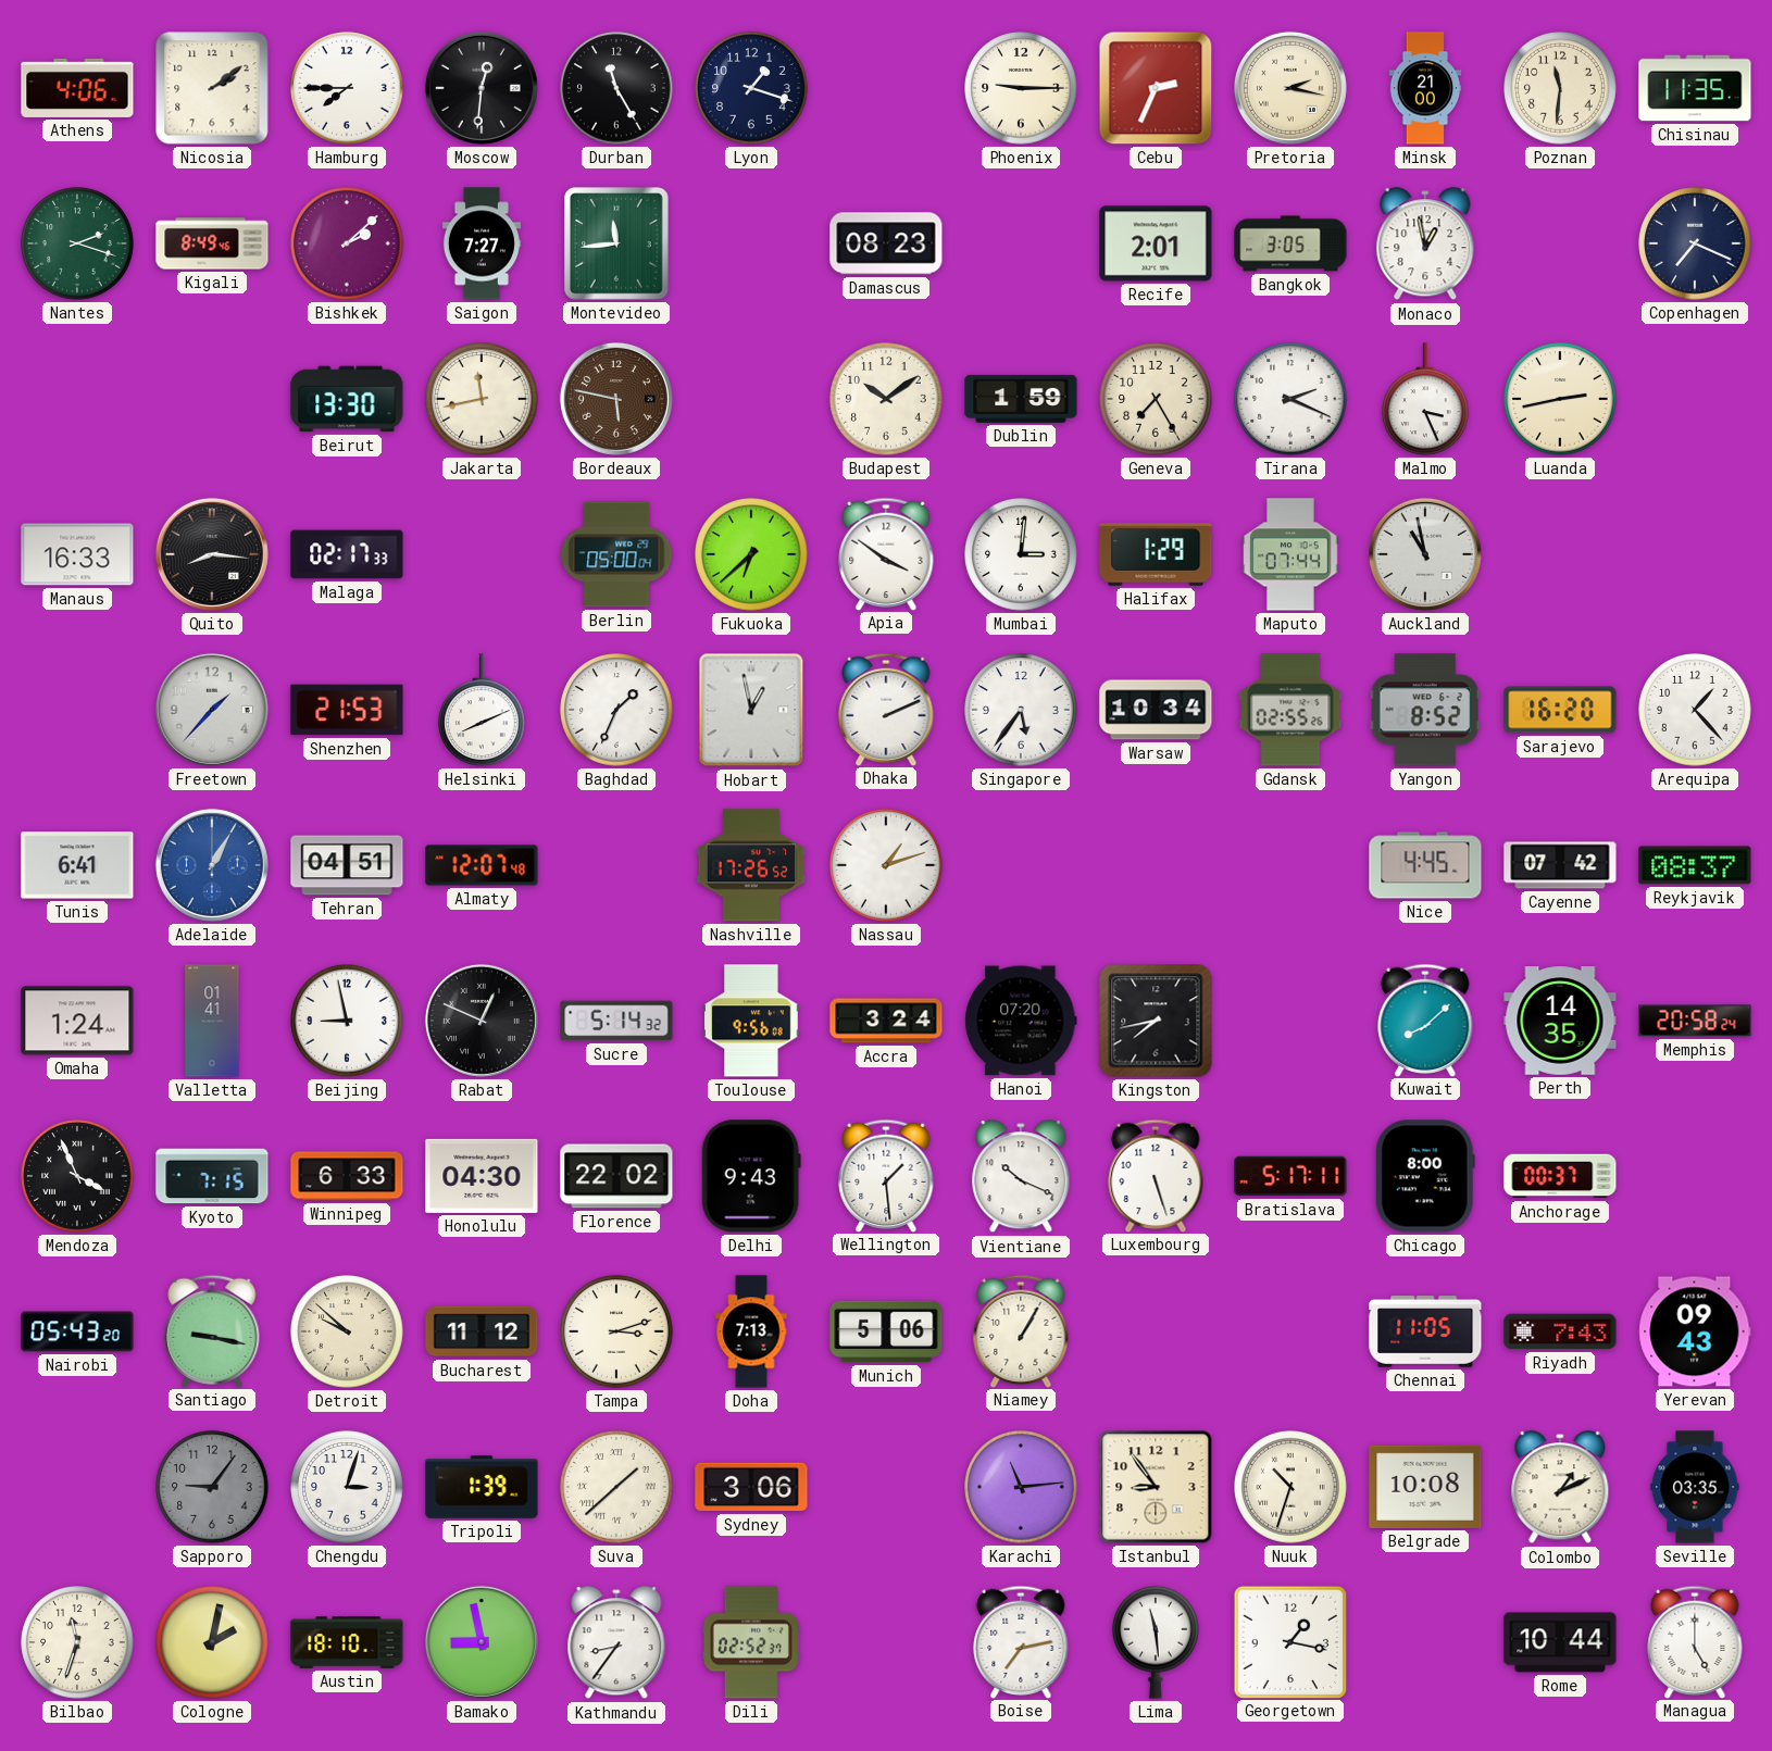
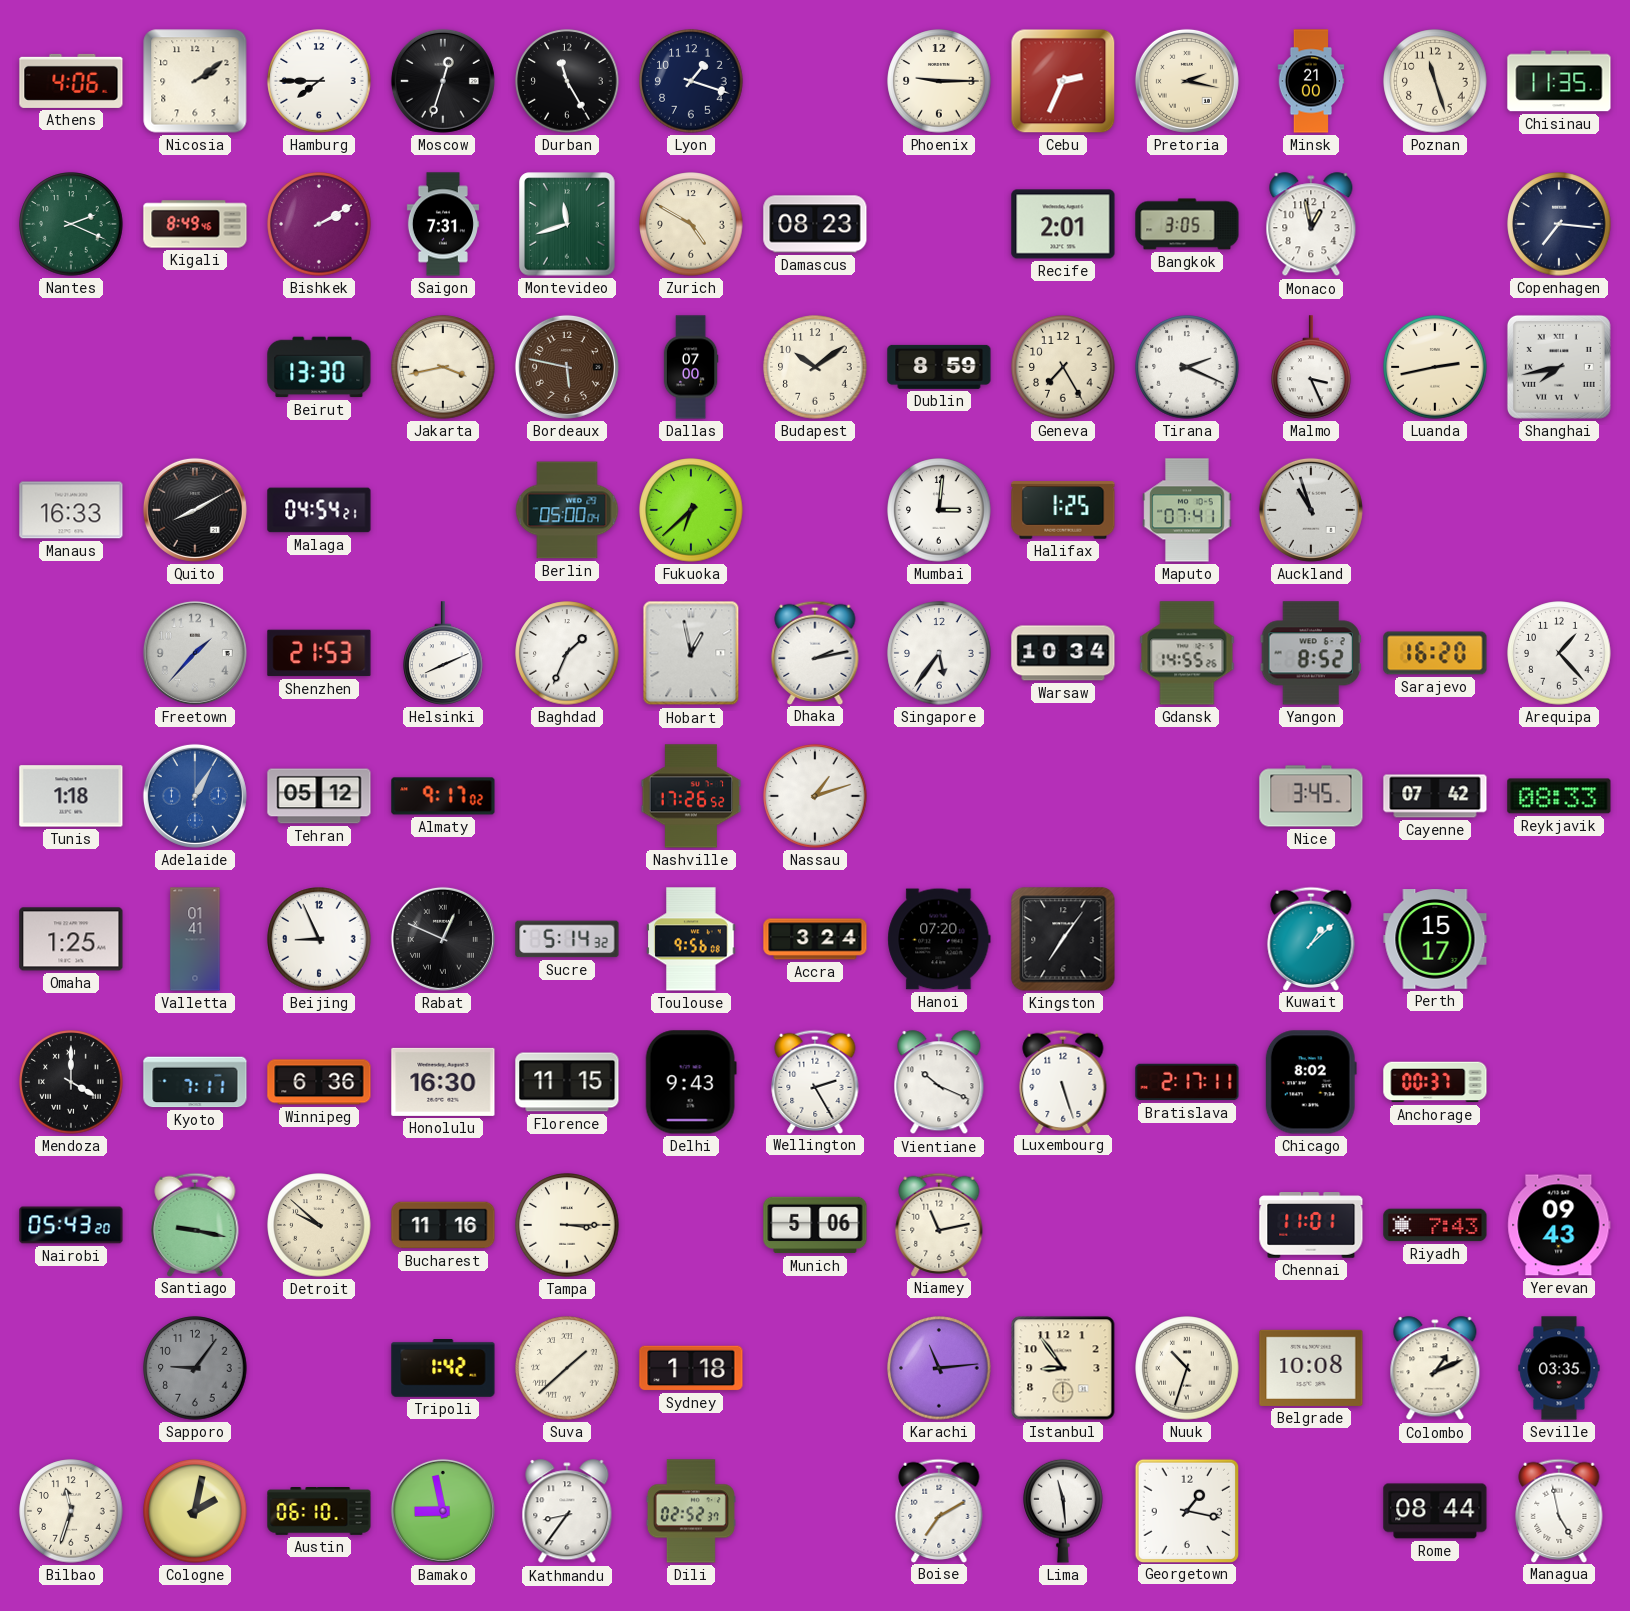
Moscow: 12:31 -> 12:33 (443, 81)
Poznan: 11:31 -> 11:27 (1435, 81)
Nantes: 2:18 -> 2:19 (71, 224)
Bishkek: 2:08 -> 2:10 (319, 224)
Saigon: 7:27 -> 7:31 (443, 224)
Montevideo: 11:44 -> 11:42 (567, 224)
Zurich: none -> 4:50 (691, 224)
Copenhagen: 7:19 -> 7:16 (1559, 224)
Jakarta: 11:43 -> 3:43 (443, 367)
Dallas: none -> 07:00 (691, 367)
Dublin: 1:59 -> 8:59 (939, 367)
Shanghai: none -> 7:43 (1559, 367)
Quito: 8:16 -> 8:10 (195, 510)
Malaga: 02:17 -> 04:54 (319, 510)
Apia: 3:51 -> none (886, 553)
Halifax: 1:29 -> 1:25 (1063, 510)
Maputo: 07:44 -> 07:41 (1187, 510)
Auckland: 10:58 -> 10:57 (1311, 510)
Dhaka: 2:11 -> 2:13 (815, 652)
Gdansk: 02:55 -> 14:55 (1187, 653)
Tunis: 6:41 -> 1:18 (71, 796)
Tehran: 04:51 -> 05:12 (319, 796)
Almaty: 12:07 -> 9:17 (443, 796)
Nice: 4:45 -> 3:45 (1311, 796)
Reykjavik: 08:37 -> 08:33 (1559, 796)
Omaha: 1:24 -> 1:25 (71, 939)
Beijing: 8:58 -> 8:56 (319, 939)
Kingston: 7:43 -> 7:06 (1063, 939)
Kuwait: 8:08 -> 1:08 (1311, 938)
Perth: 14:35 -> 15:17 (1435, 939)
Memphis: 20:58 -> none (1695, 1021)
Mendoza: 3:56 -> 4:00 (71, 1082)
Kyoto: 7:15 -> 7:11 (195, 1082)
Winnipeg: 6:33 -> 6:36 (319, 1082)
Honolulu: 04:30 -> 16:30 (443, 1082)
Florence: 22:02 -> 11:15 (567, 1082)
Wellington: 1:29 -> 2:25 (815, 1081)
Bratislava: 5:17 -> 2:17 (1187, 1082)
Chicago: 8:00 -> 8:02 (1311, 1082)
Bucharest: 11:12 -> 11:16 (443, 1225)
Tampa: 3:12 -> 3:15 (567, 1225)
Doha: 7:13 -> none (751, 1331)
Niamey: 1:05 -> 11:13 (939, 1224)
Chennai: 11:05 -> 11:01 (1311, 1225)
Chengdu: 3:03 -> none (347, 1487)
Tripoli: 1:39 -> 1:42 (443, 1369)
Sydney: 3:06 -> 1:18 (691, 1368)
Austin: 18:10 -> 06:10 (319, 1512)
Boise: 7:13 -> 7:10 (939, 1510)
Rome: 10:44 -> 08:44 (1435, 1511)
Managua: 5:00 -> 4:58 (1559, 1510)
